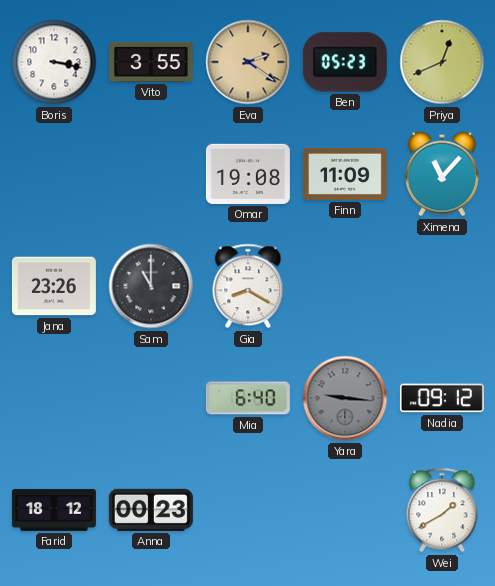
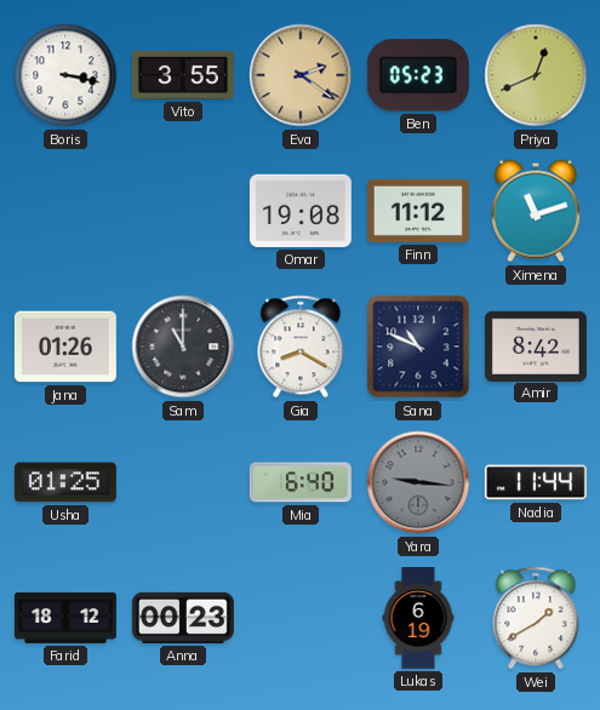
Finn: 11:09 -> 11:12 (418, 211)
Ximena: 11:07 -> 11:12 (536, 211)
Jana: 23:26 -> 01:26 (65, 347)
Sana: none -> 10:49 (418, 347)
Amir: none -> 8:42 (536, 345)
Usha: none -> 01:25 (65, 482)
Nadia: 09:12 -> 11:44 (536, 482)
Lukas: none -> 6:19 (418, 618)
